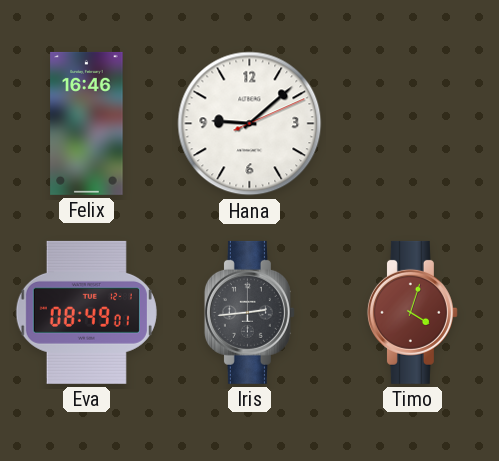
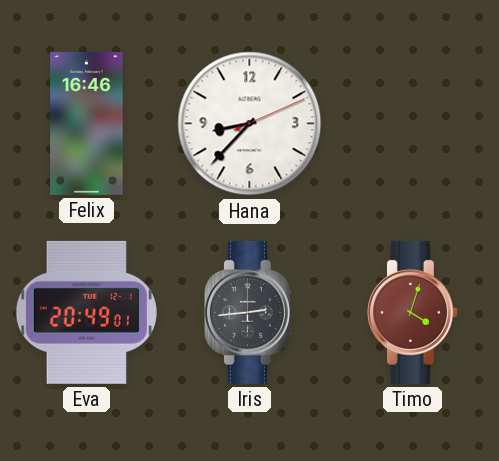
Hana: 9:08 -> 8:37 (250, 124)
Eva: 08:49 -> 20:49 (86, 312)
